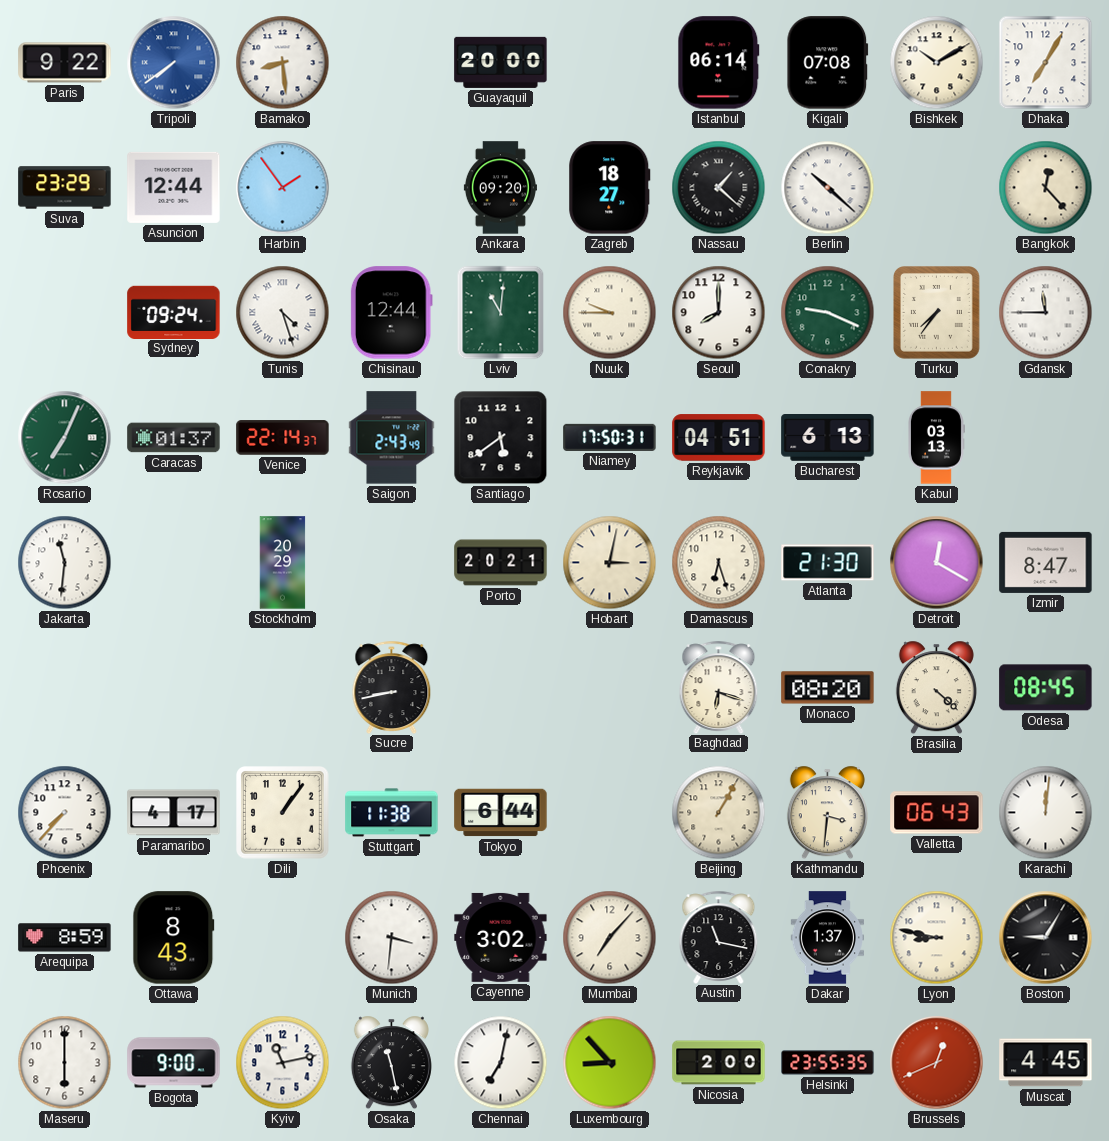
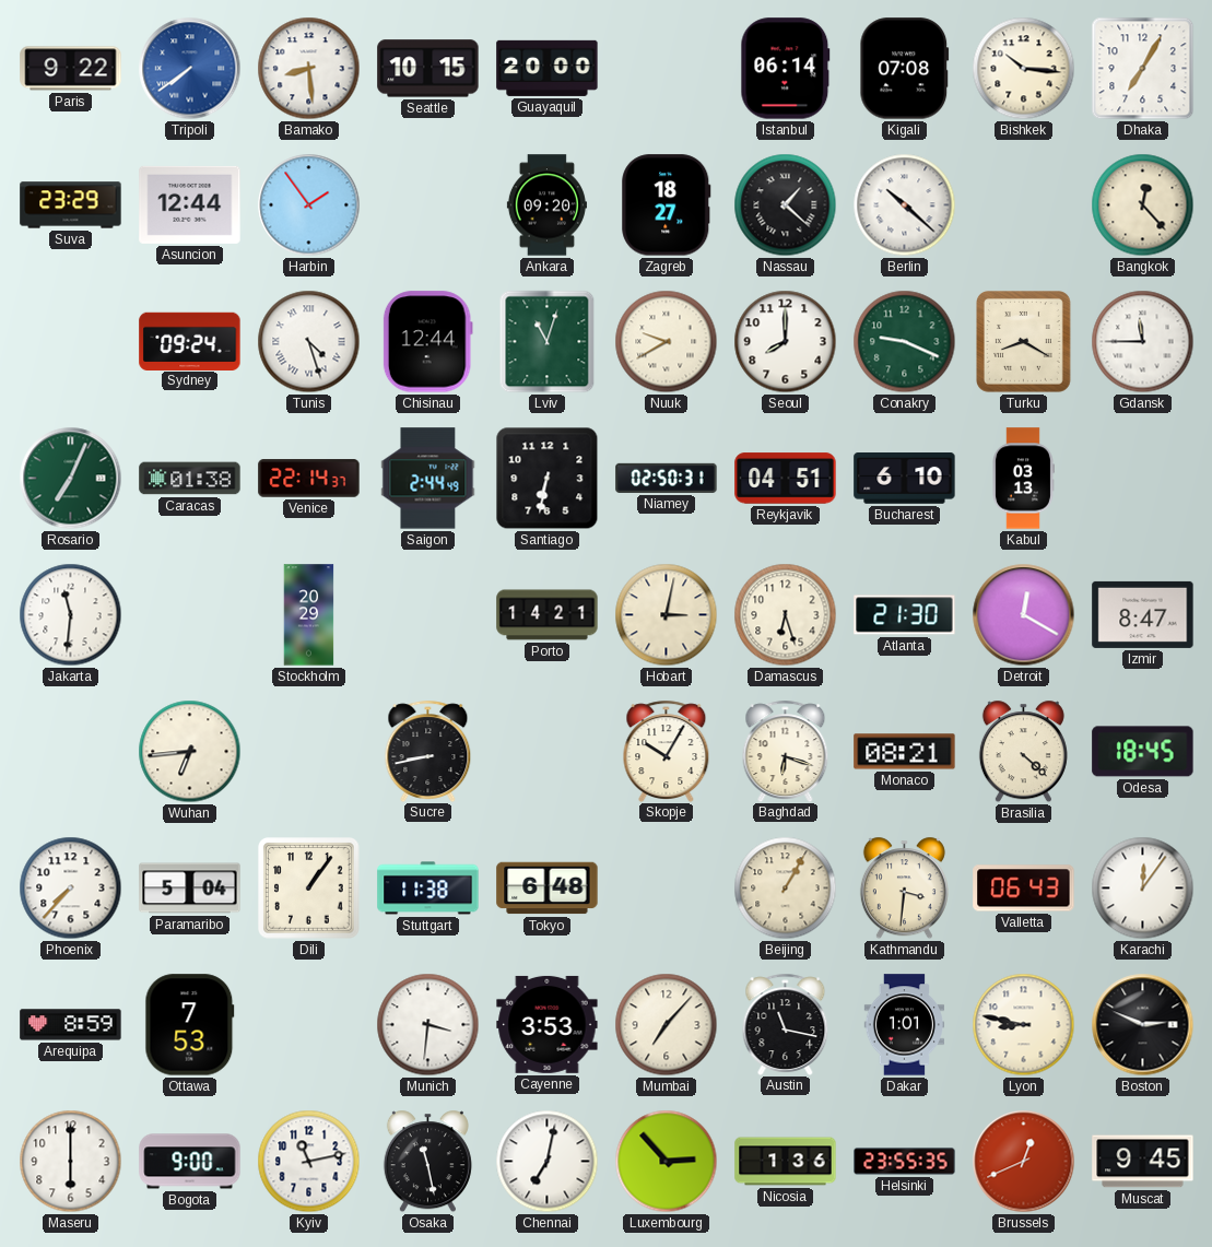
Seattle: none -> 10:15 (428, 69)
Bishkek: 10:10 -> 10:16 (1024, 69)
Lviv: 11:01 -> 11:03 (548, 342)
Nuuk: 9:45 -> 9:40 (667, 342)
Turku: 7:36 -> 8:20 (1024, 342)
Caracas: 01:37 -> 01:38 (190, 479)
Saigon: 2:43 -> 2:44 (428, 479)
Santiago: 5:39 -> 6:32 (548, 479)
Niamey: 17:50 -> 02:50 (667, 478)
Bucharest: 6:13 -> 6:10 (905, 479)
Porto: 20:21 -> 14:21 (548, 615)
Wuhan: none -> 6:44 (190, 752)
Skopje: none -> 10:05 (667, 751)
Monaco: 08:20 -> 08:21 (905, 752)
Odesa: 08:45 -> 18:45 (1143, 752)
Paramaribo: 4:17 -> 5:04 (190, 889)
Tokyo: 6:44 -> 6:48 (548, 889)
Karachi: 12:01 -> 12:06 (1143, 889)
Ottawa: 8:43 -> 7:53 (190, 1025)
Cayenne: 3:02 -> 3:53 (548, 1024)
Dakar: 1:37 -> 1:01 (904, 1025)
Boston: 9:05 -> 2:49 (1143, 1025)
Luxembourg: 8:53 -> 2:53 (667, 1162)
Nicosia: 2:00 -> 1:36 (786, 1162)
Muscat: 4:45 -> 9:45 (1143, 1162)
